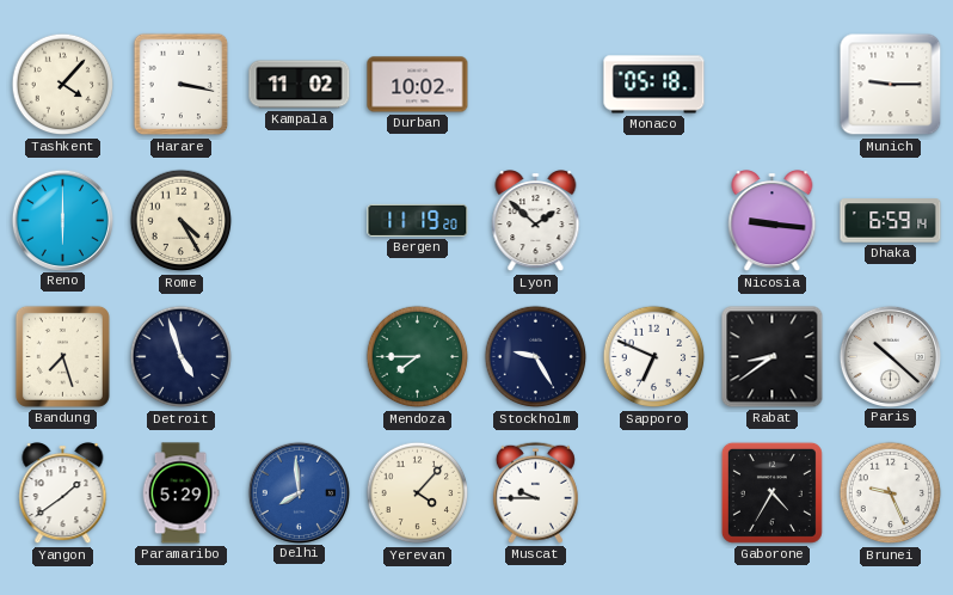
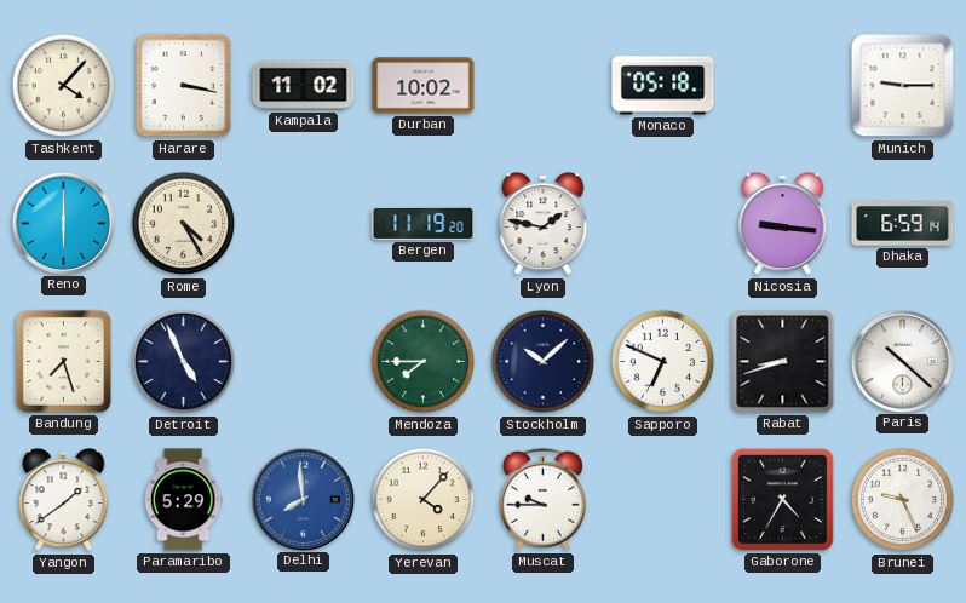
Lyon: 1:52 -> 1:47 (544, 224)
Detroit: 4:57 -> 4:56 (184, 362)
Stockholm: 9:25 -> 10:08 (544, 362)
Rabat: 8:39 -> 8:42 (783, 362)
